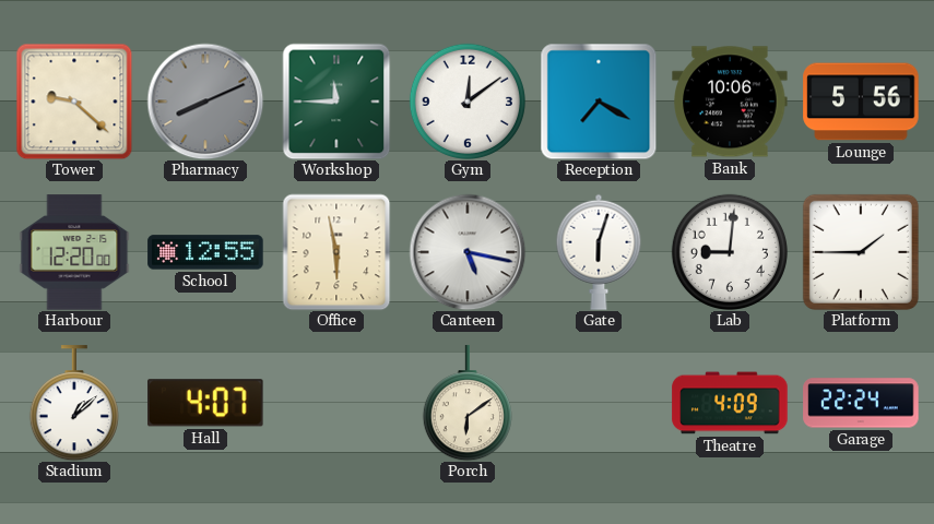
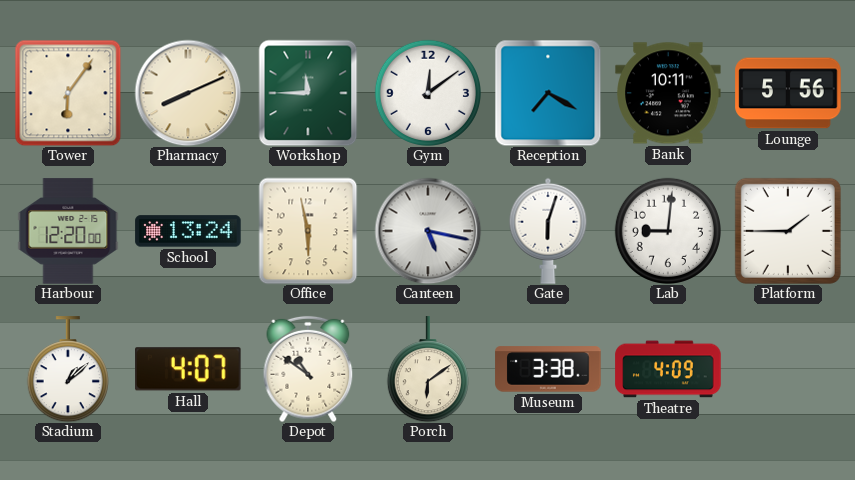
Tower: 9:22 -> 6:06 (68, 93)
Pharmacy dial: grey -> cream (188, 93)
Bank: 10:06 -> 10:11 (668, 93)
School: 12:55 -> 13:24 (188, 231)
Depot: none -> 10:51 (308, 369)
Museum: none -> 3:38 (548, 369)
Garage: 22:24 -> none (861, 403)
